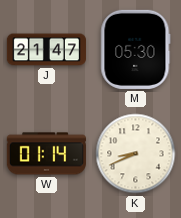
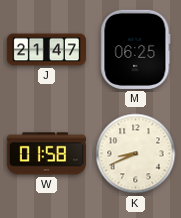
M: 05:30 -> 06:25 (136, 49)
W: 01:14 -> 01:58 (46, 154)
